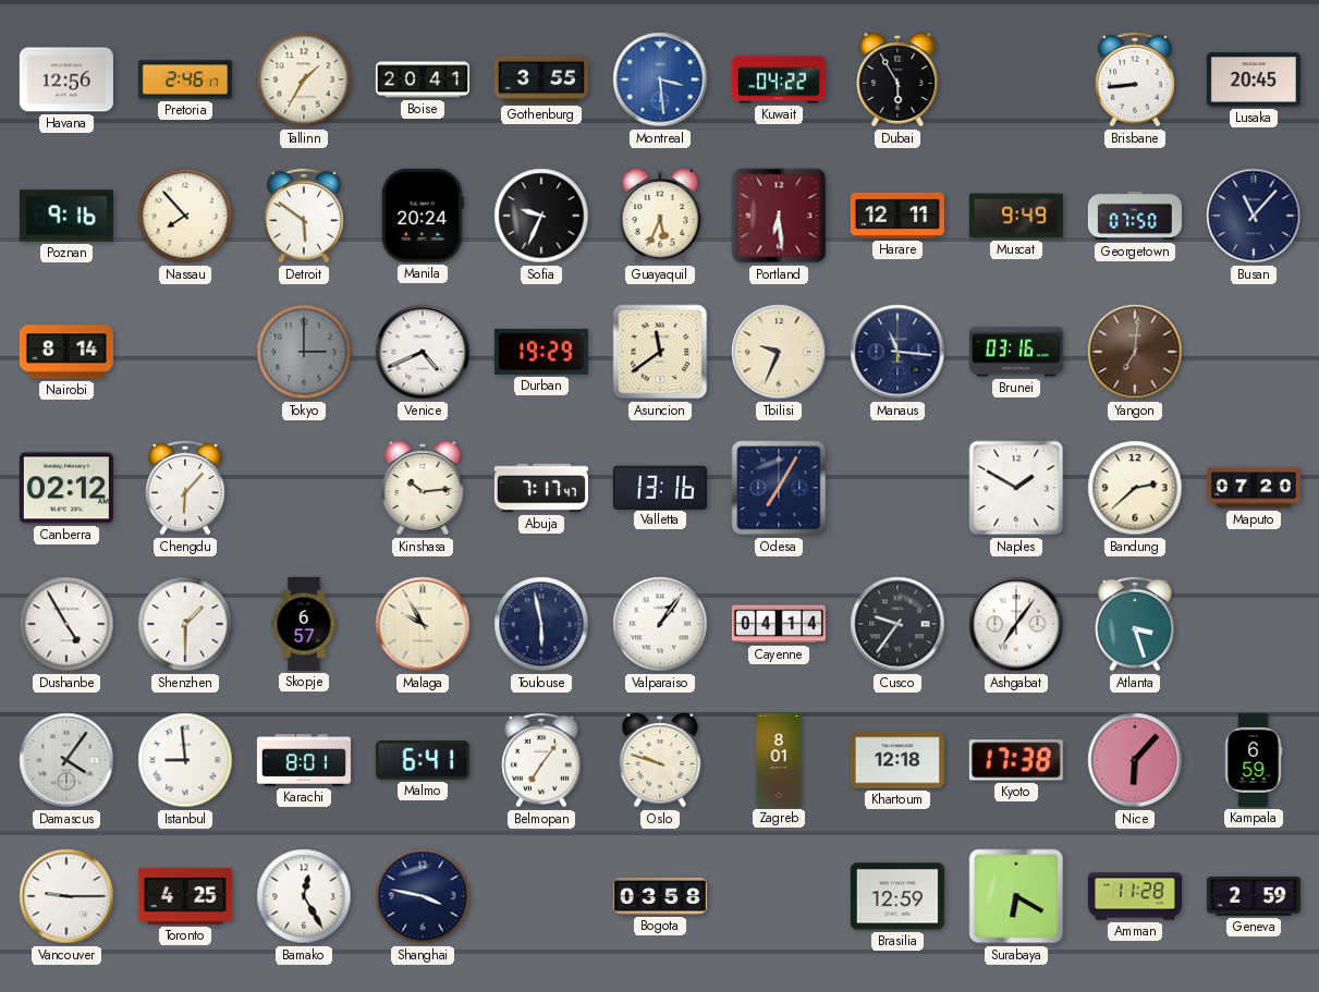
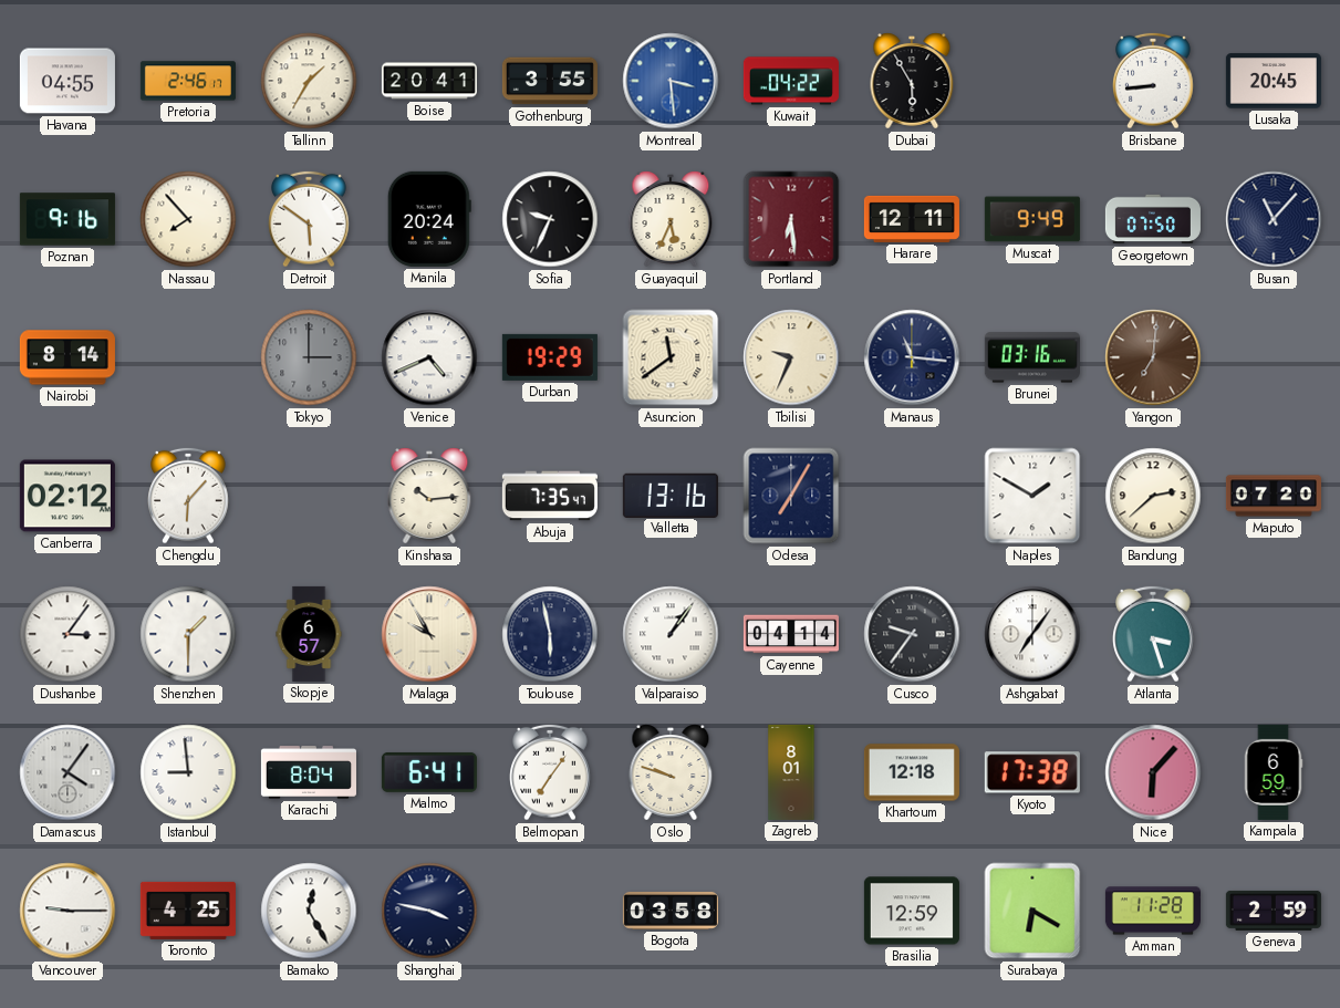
Havana: 12:56 -> 04:55 (67, 81)
Abuja: 7:17 -> 7:35 (550, 496)
Dushanbe: 4:55 -> 3:06 (67, 634)
Karachi: 8:01 -> 8:04 (309, 772)
